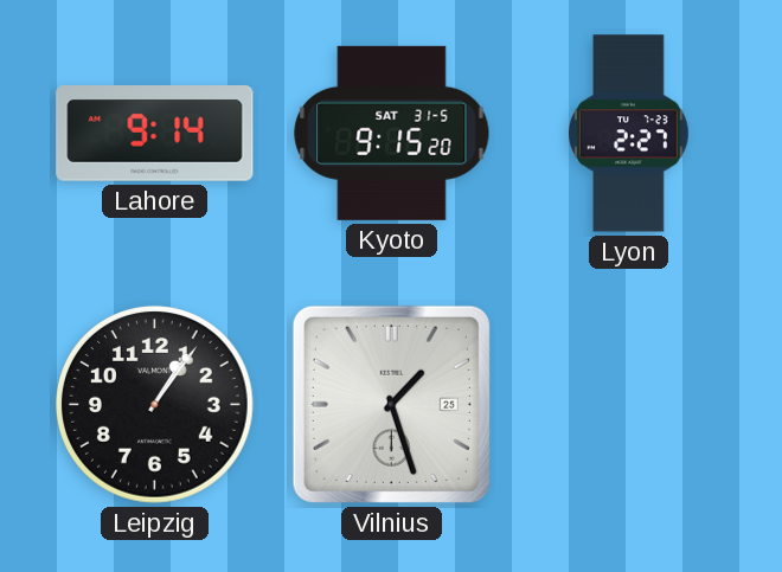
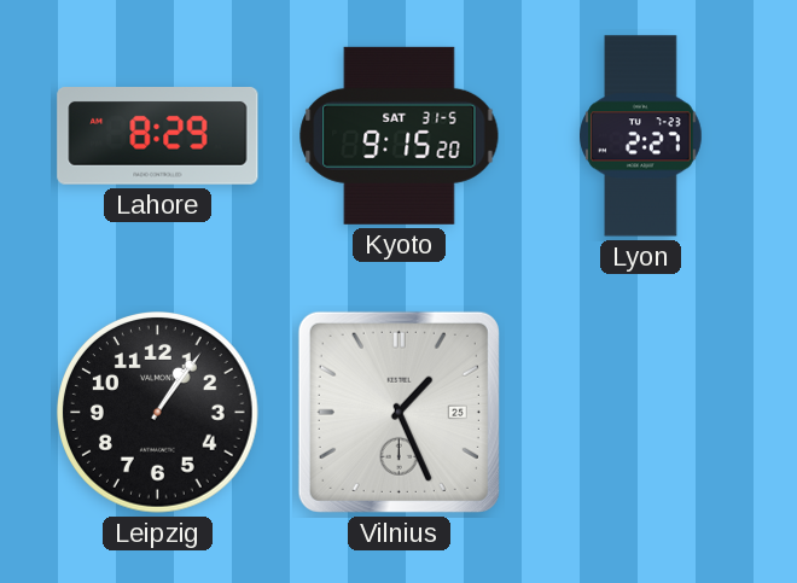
Lahore: 9:14 -> 8:29 (158, 136)
Vilnius: 1:27 -> 1:26 (398, 412)
